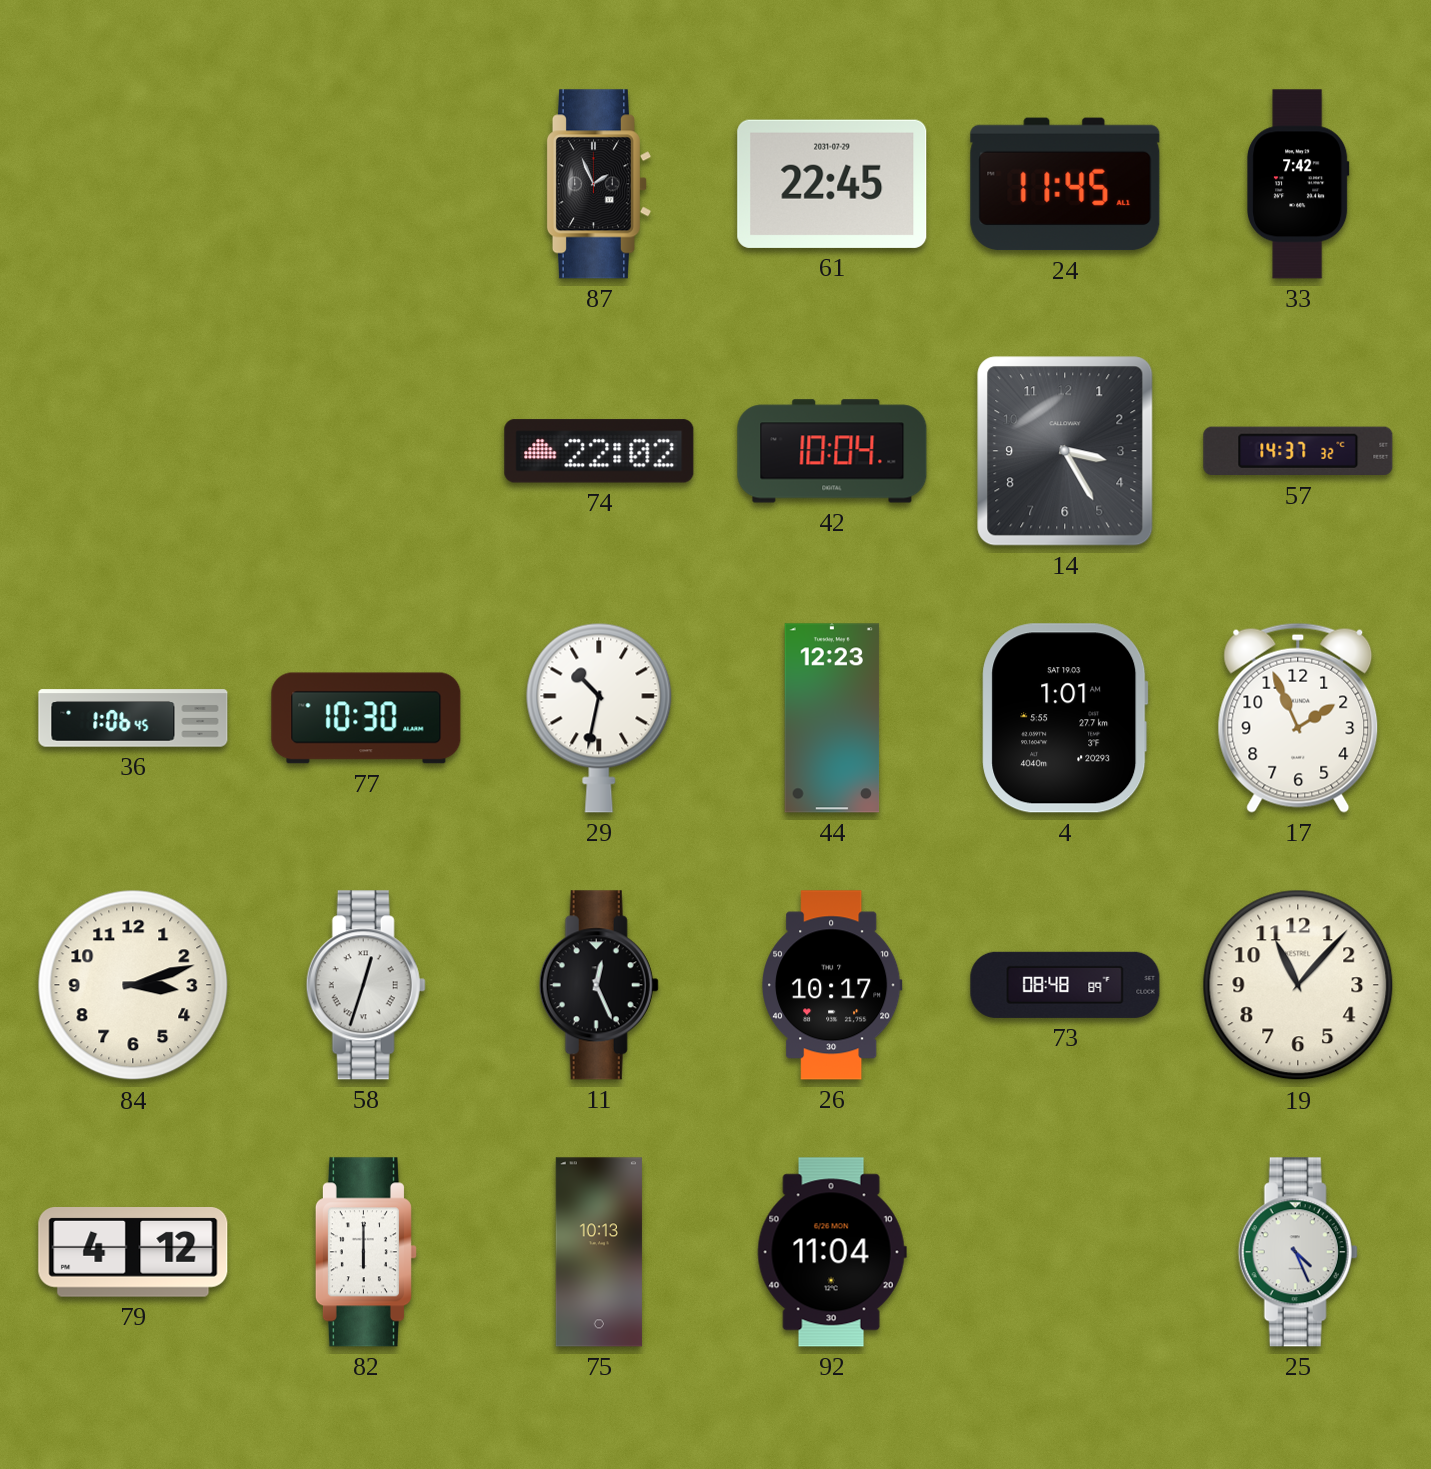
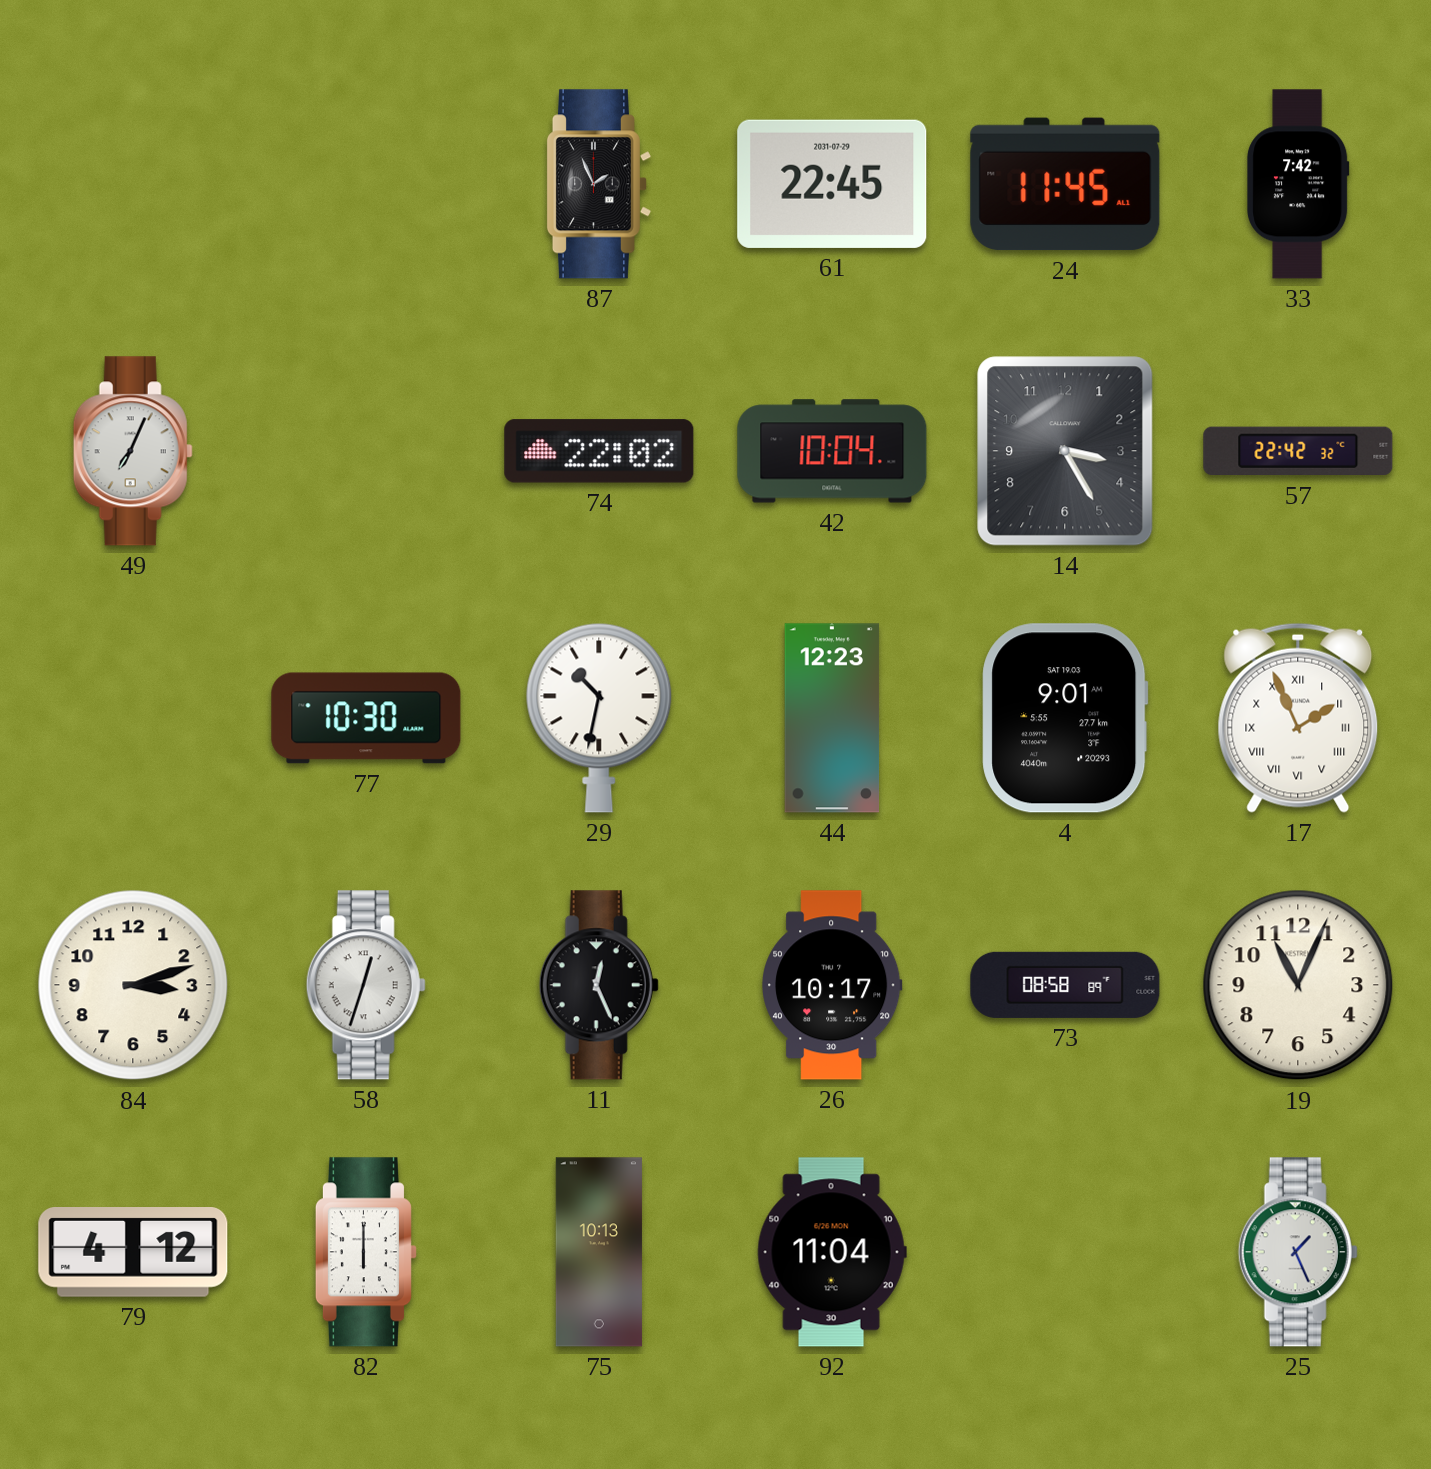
49: none -> 7:04 (133, 451)
57: 14:37 -> 22:42 (1298, 451)
36: 1:06 -> none (133, 718)
4: 1:01 -> 9:01 (1065, 718)
17 numerals: Arabic -> Roman (1298, 718)
73: 08:48 -> 08:58 (1065, 985)
19: 11:07 -> 11:04 (1298, 985)
25: 4:26 -> 1:26 (1298, 1252)
